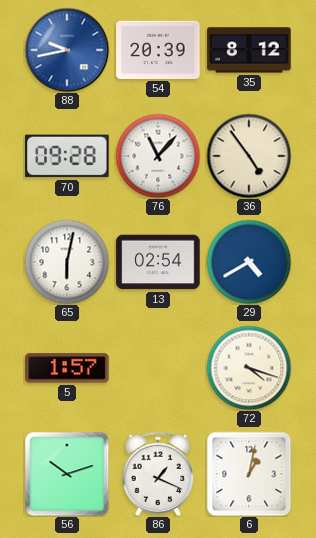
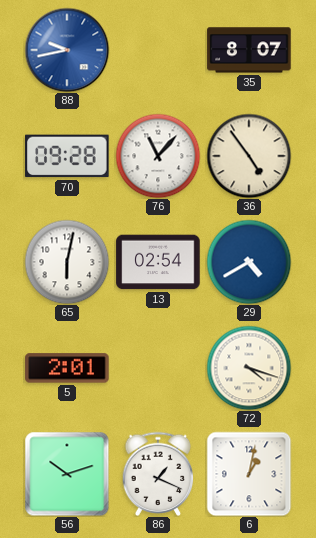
54: 20:39 -> none (158, 50)
35: 8:12 -> 8:07 (249, 50)
5: 1:57 -> 2:01 (67, 368)
